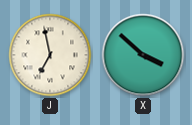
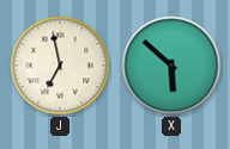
X: 3:52 -> 5:52 (171, 66)
